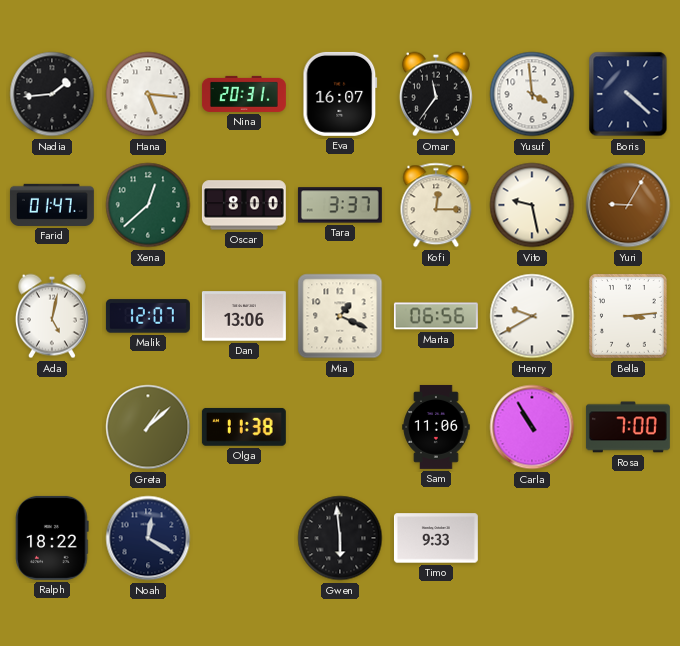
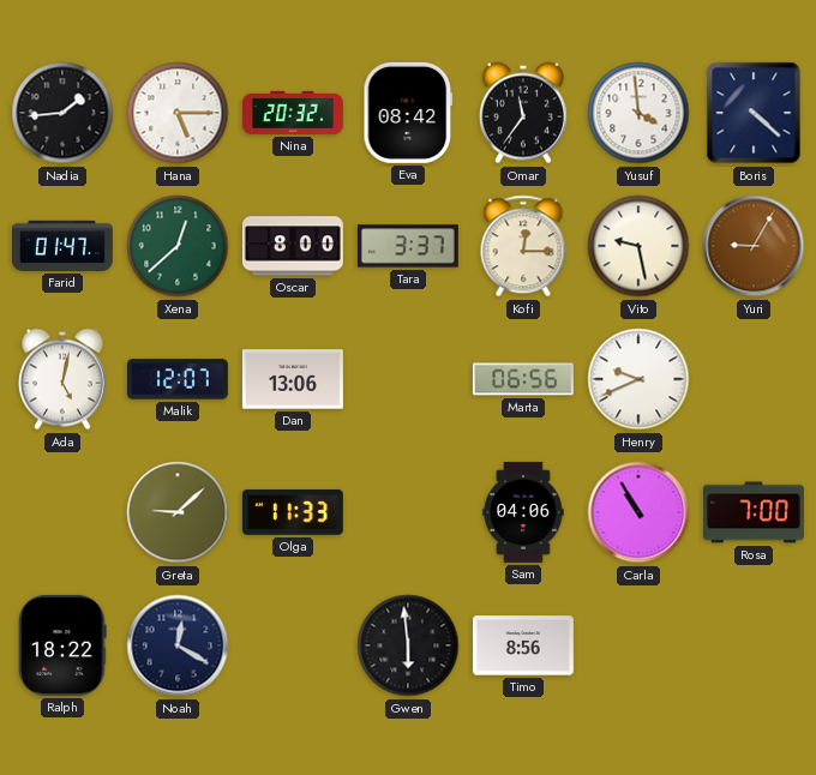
Hana: 5:16 -> 5:15 (178, 113)
Nina: 20:31 -> 20:32 (293, 113)
Eva: 16:07 -> 08:42 (408, 113)
Mia: 1:19 -> none (340, 316)
Henry: 9:40 -> 9:41 (638, 379)
Bella: 3:14 -> none (629, 317)
Greta: 1:08 -> 9:08 (178, 512)
Olga: 11:38 -> 11:33 (293, 512)
Sam: 11:06 -> 04:06 (523, 512)
Timo: 9:33 -> 8:56 (523, 645)
